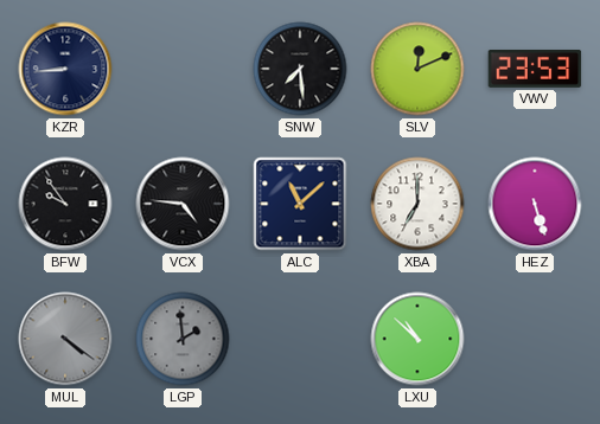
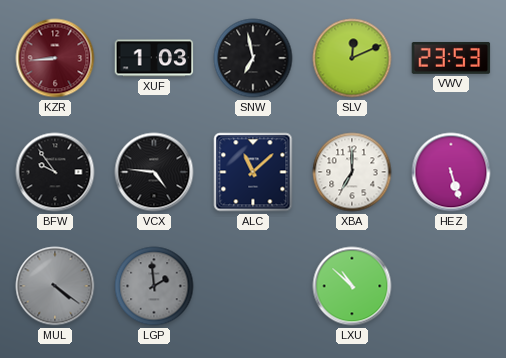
KZR dial: navy -> burgundy (55, 58)
XUF: none -> 1:03 (154, 58)
SNW: 7:29 -> 6:58 (253, 58)
